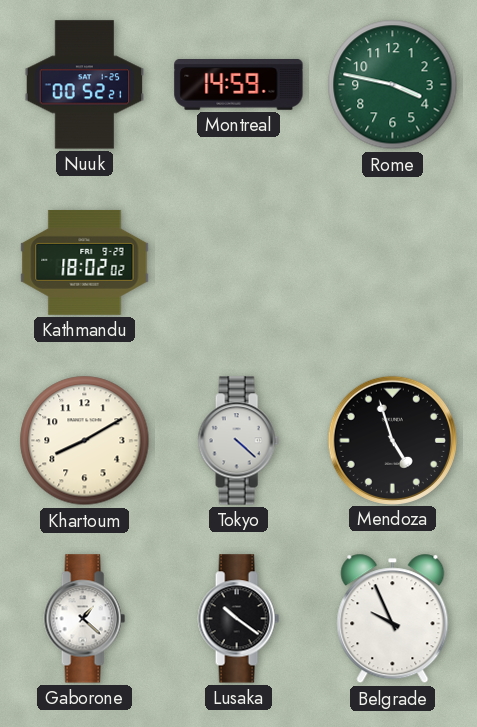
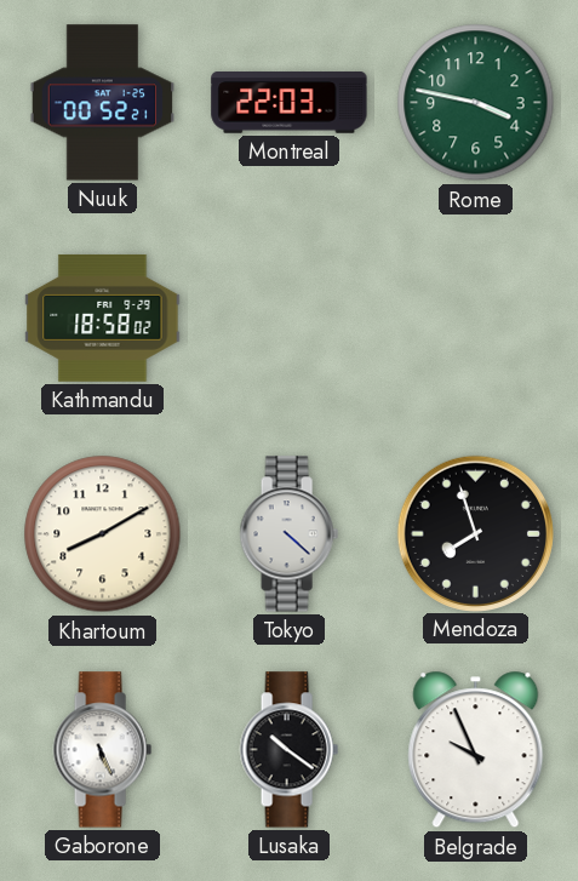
Montreal: 14:59 -> 22:03 (290, 103)
Kathmandu: 18:02 -> 18:58 (103, 317)
Mendoza: 4:57 -> 7:57 (475, 533)
Gaborone: 1:22 -> 5:26 (102, 750)
